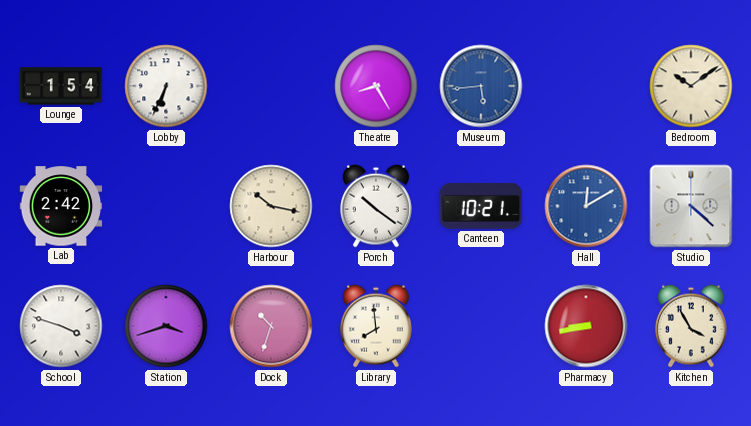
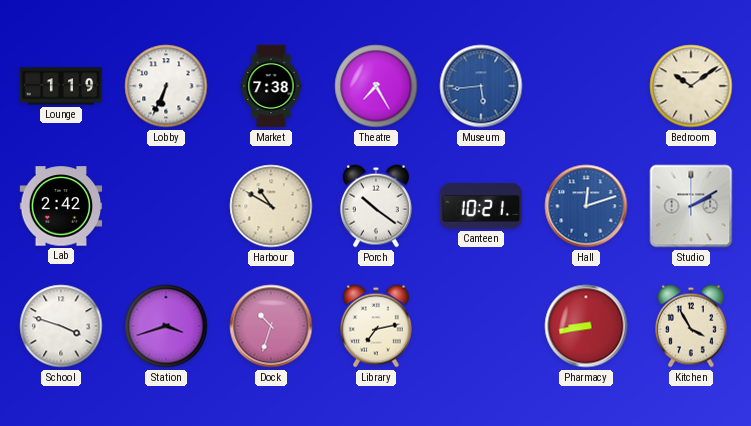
Lounge: 1:54 -> 1:19 (61, 86)
Market: none -> 7:38 (271, 86)
Theatre: 8:25 -> 7:25 (376, 86)
Harbour: 10:17 -> 10:50 (271, 206)
Hall: 12:10 -> 12:12 (586, 206)
Studio: 4:22 -> 2:10 (691, 206)
Library: 7:59 -> 7:13 (377, 326)
